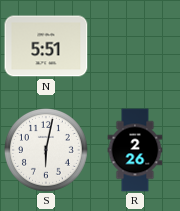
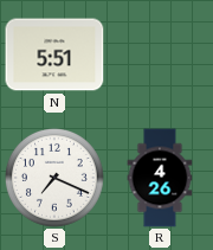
S: 6:02 -> 7:19 (54, 178)
R: 2:26 -> 4:26 (160, 178)
